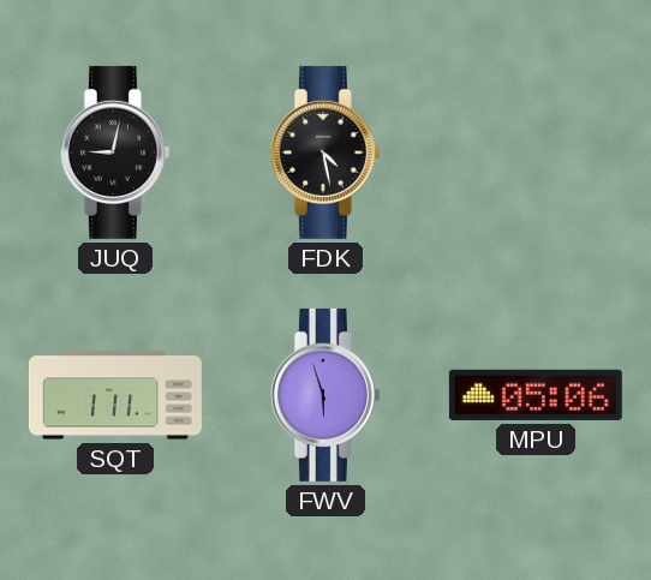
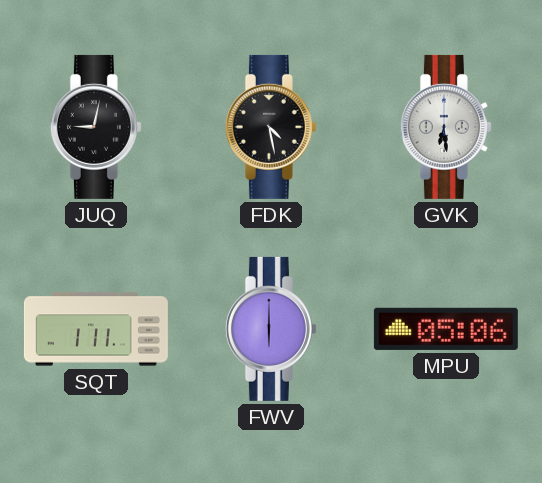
GVK: none -> 6:29 (446, 127)
FWV: 5:57 -> 6:00 (271, 329)
